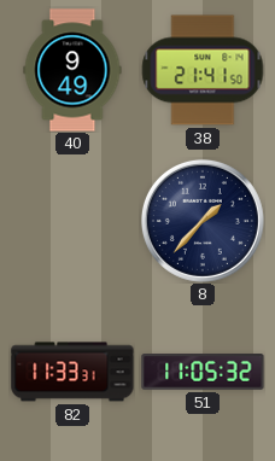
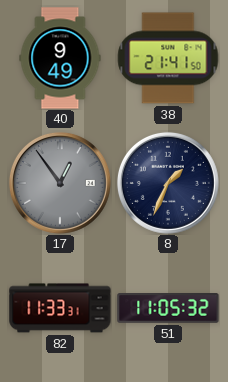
17: none -> 12:54 (60, 183)
8: 1:37 -> 1:34 (168, 183)
